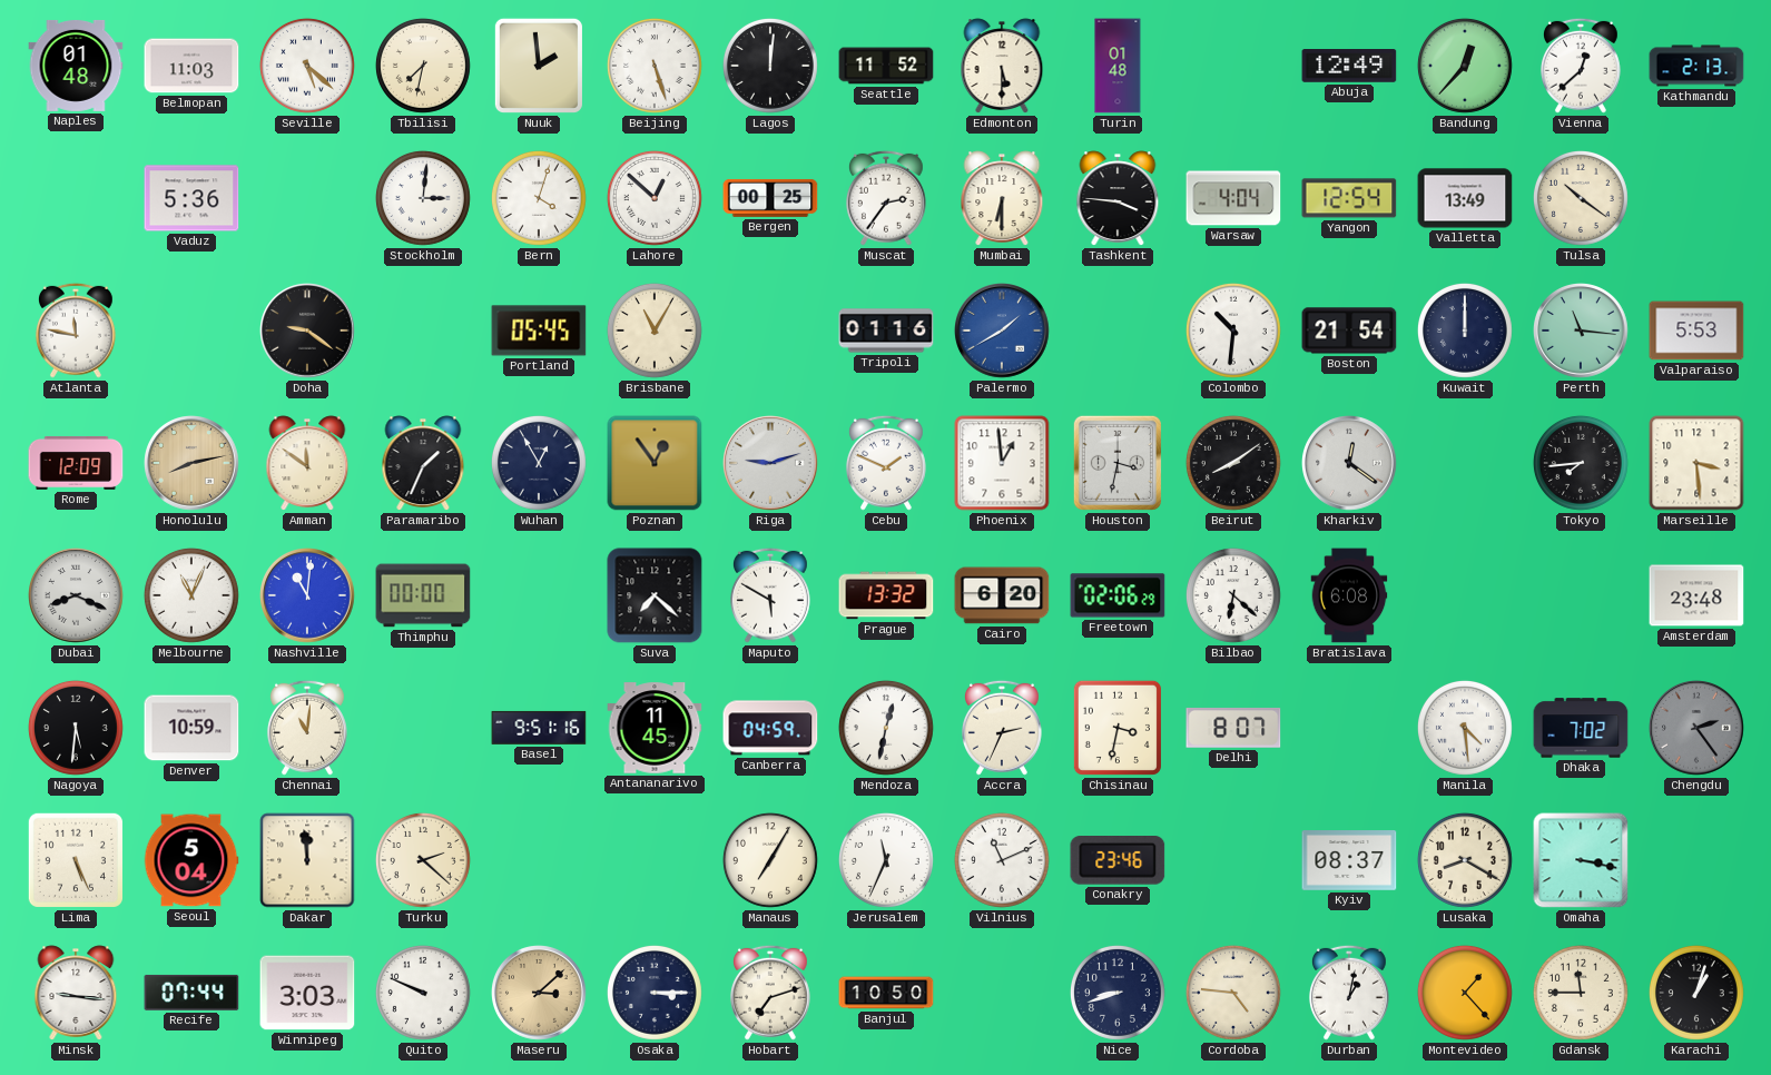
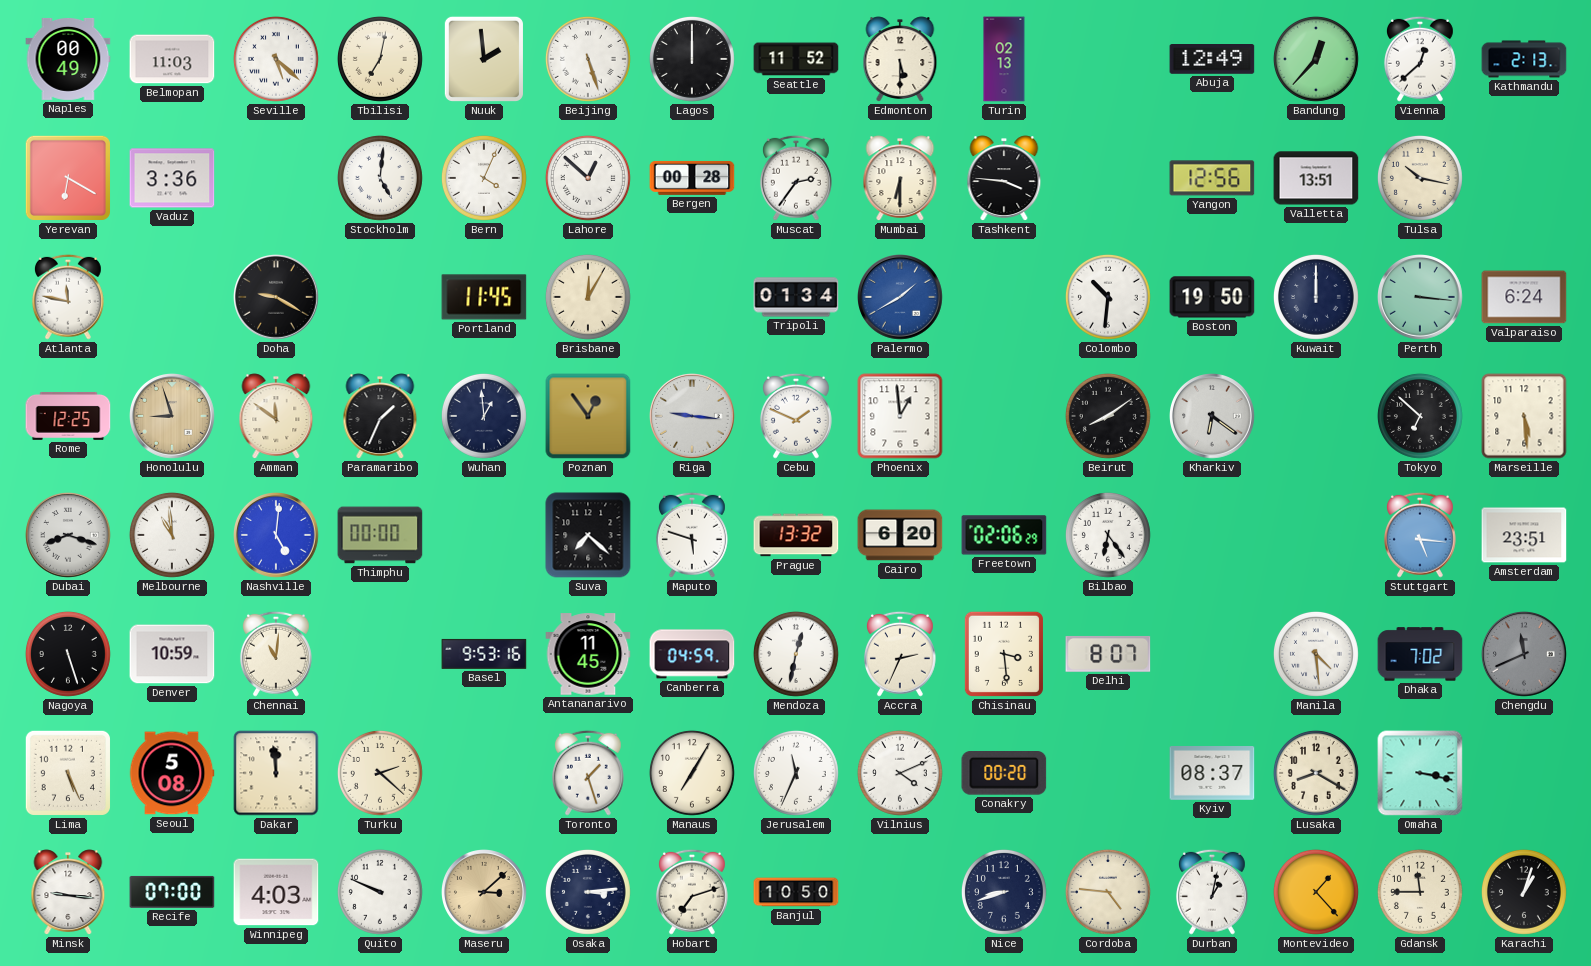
Naples: 01:48 -> 00:49 (68, 59)
Tbilisi: 7:32 -> 7:02 (380, 59)
Lagos: 12:01 -> 12:00 (692, 59)
Turin: 01:48 -> 02:13 (1004, 59)
Yerevan: none -> 6:20 (68, 178)
Vaduz: 5:36 -> 3:36 (172, 178)
Stockholm: 3:01 -> 5:01 (380, 178)
Bern: 4:03 -> 4:04 (484, 178)
Bergen: 00:25 -> 00:28 (692, 178)
Warsaw: 4:04 -> none (1233, 198)
Yangon: 12:54 -> 12:56 (1212, 178)
Valletta: 13:49 -> 13:51 (1316, 178)
Tulsa: 10:21 -> 10:17 (1420, 178)
Doha: 9:21 -> 9:20 (277, 298)
Portland: 05:45 -> 11:45 (484, 297)
Brisbane: 11:05 -> 12:05 (588, 297)
Tripoli: 01:16 -> 01:34 (796, 297)
Boston: 21:54 -> 19:50 (1212, 297)
Perth: 11:16 -> 3:16 (1421, 298)
Valparaiso: 5:53 -> 6:24 (1524, 297)
Rome: 12:09 -> 12:25 (68, 416)
Honolulu: 8:13 -> 8:57 (173, 417)
Wuhan: 12:55 -> 12:59 (484, 416)
Riga: 9:12 -> 9:16 (693, 417)
Houston: 3:32 -> none (1118, 463)
Kharkiv: 12:21 -> 6:21 (1213, 417)
Tokyo: 7:44 -> 6:52 (1420, 416)
Marseille: 3:29 -> 5:29 (1524, 416)
Dubai: 8:19 -> 8:18 (69, 536)
Melbourne: 11:04 -> 10:59 (172, 535)
Nashville: 11:01 -> 5:01 (277, 536)
Maputo: 5:50 -> 5:48 (692, 535)
Bilbao: 6:22 -> 6:24 (1108, 535)
Bratislava: 6:08 -> none (1349, 595)
Stuttgart: none -> 5:16 (1420, 535)
Amsterdam: 23:48 -> 23:51 (1524, 535)
Nagoya: 5:31 -> 5:27 (68, 654)
Basel: 9:51 -> 9:53 (484, 654)
Chisinau: 3:32 -> 3:29 (1004, 654)
Chengdu: 2:24 -> 11:41 (1525, 655)
Seoul: 5:04 -> 5:08 (172, 773)
Toronto: none -> 1:27 (588, 773)
Vilnius: 11:11 -> 4:11 (900, 773)
Conakry: 23:46 -> 00:20 (1004, 774)
Recife: 07:44 -> 07:00 (172, 892)
Winnipeg: 3:03 -> 4:03 (276, 892)
Osaka: 3:15 -> 3:14 (588, 892)
